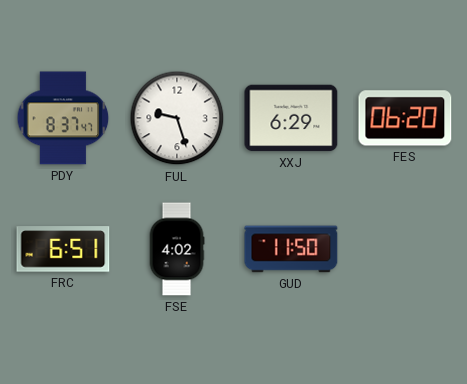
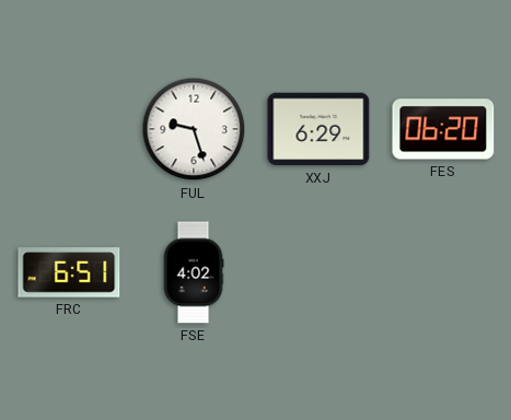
PDY: 8:37 -> none (63, 118)
GUD: 11:50 -> none (291, 249)
